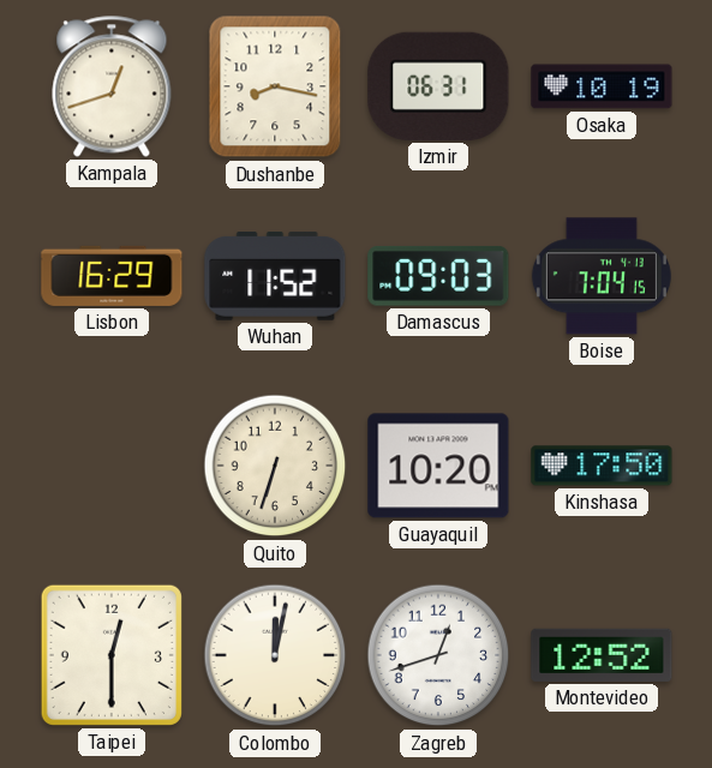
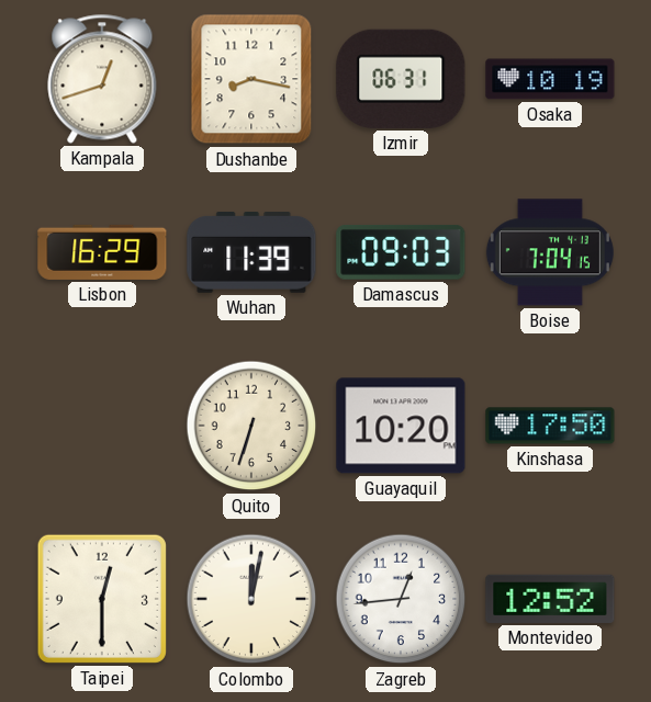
Wuhan: 11:52 -> 11:39 (251, 253)
Zagreb: 12:42 -> 12:44 (401, 599)
